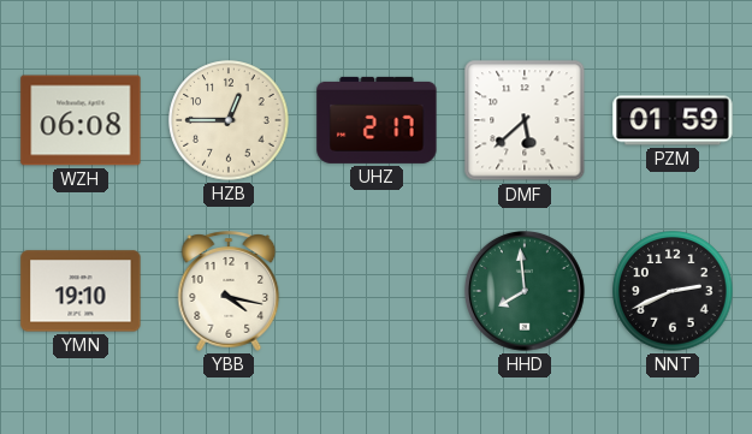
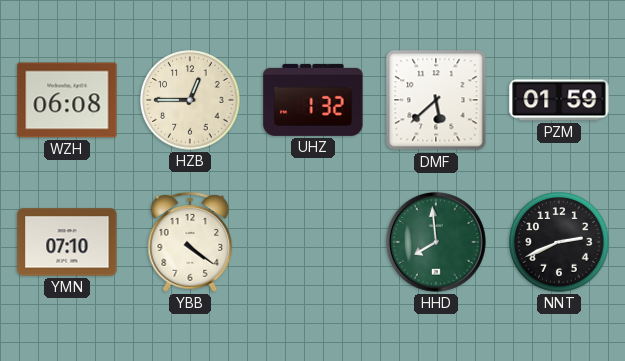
UHZ: 2:17 -> 1:32 (313, 100)
YMN: 19:10 -> 07:10 (67, 242)
YBB: 4:17 -> 4:21 (190, 242)
